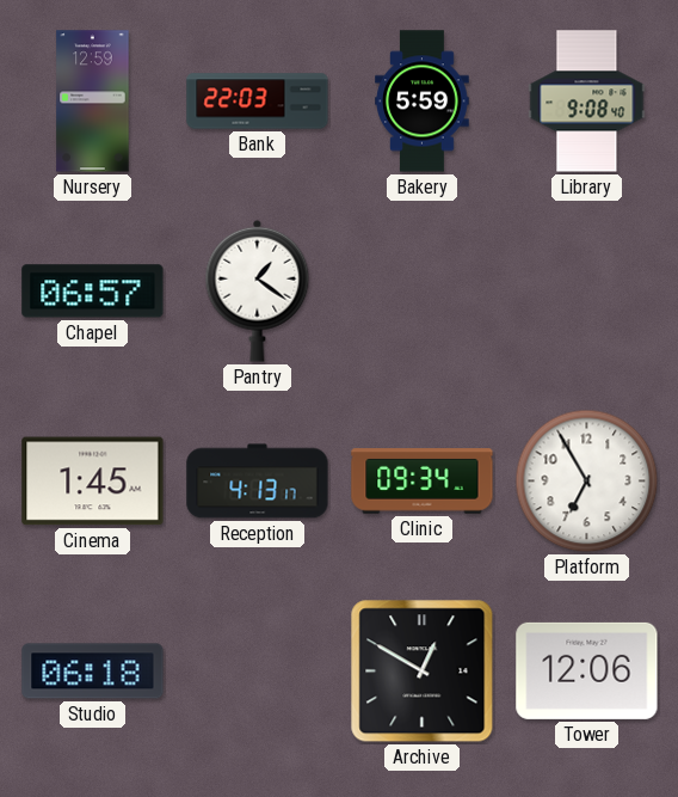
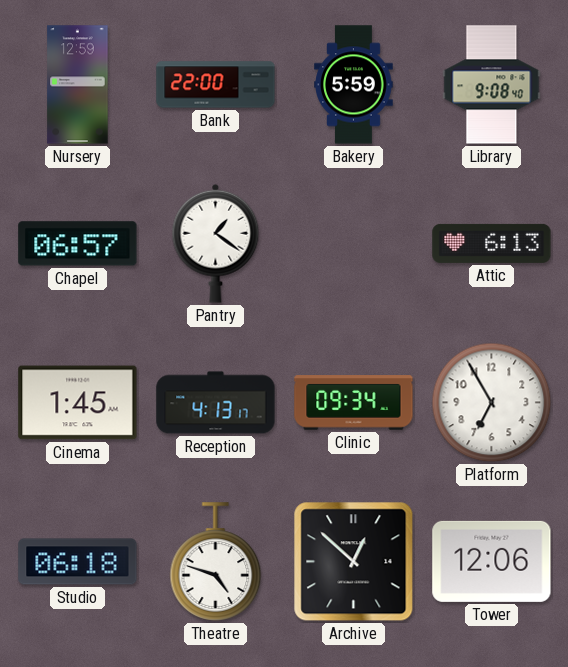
Bank: 22:03 -> 22:00 (216, 85)
Attic: none -> 6:13 (492, 243)
Theatre: none -> 4:48 (216, 562)
Archive: 12:50 -> 12:52 (354, 562)
